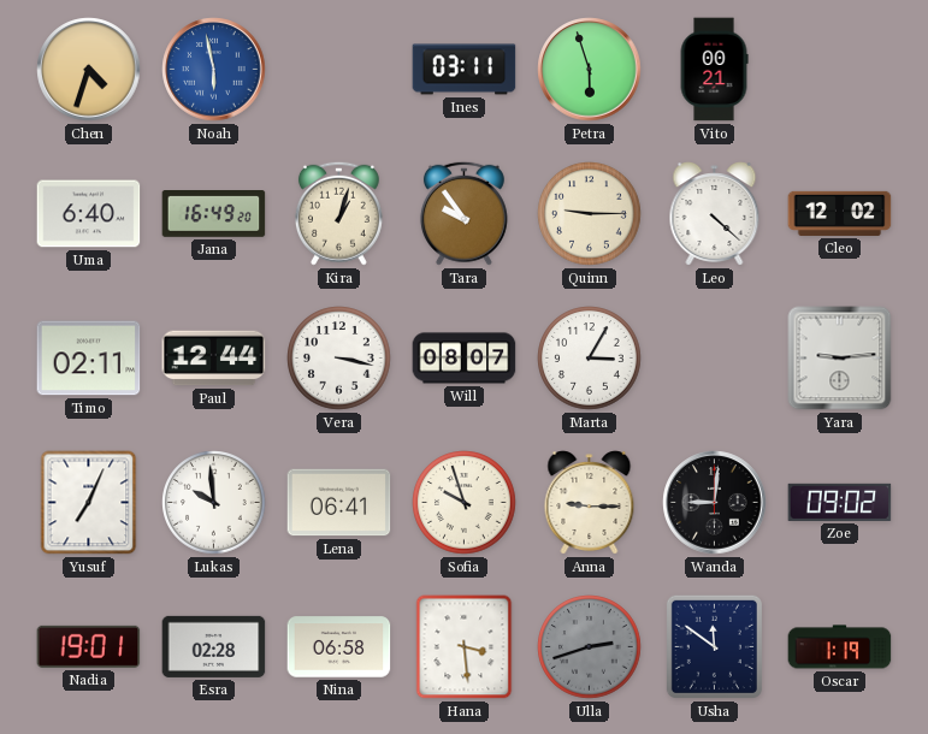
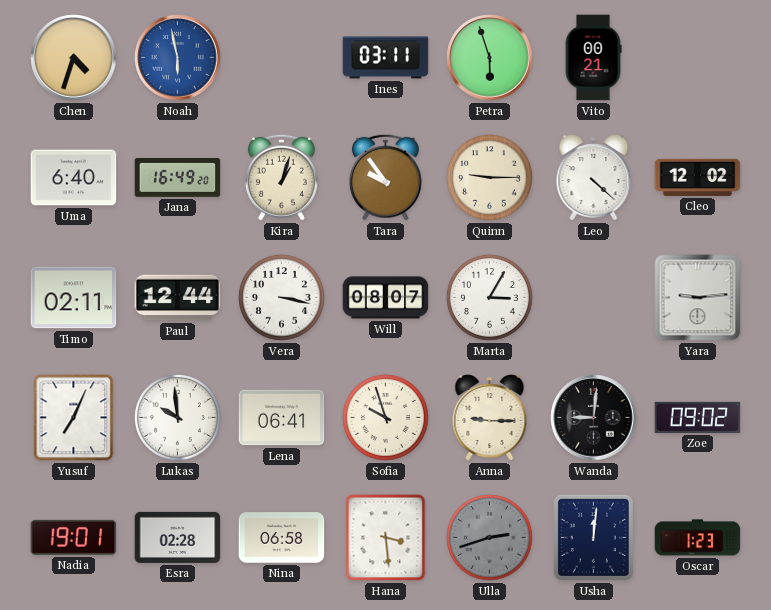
Usha: 11:51 -> 12:01 (593, 537)
Oscar: 1:19 -> 1:23 (698, 538)
